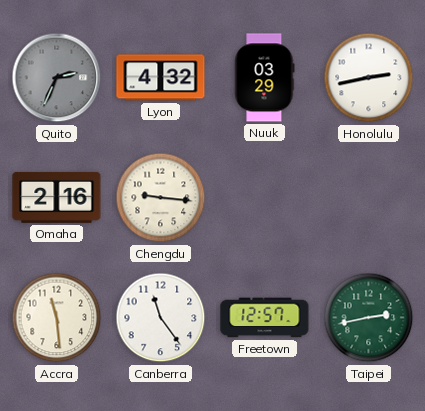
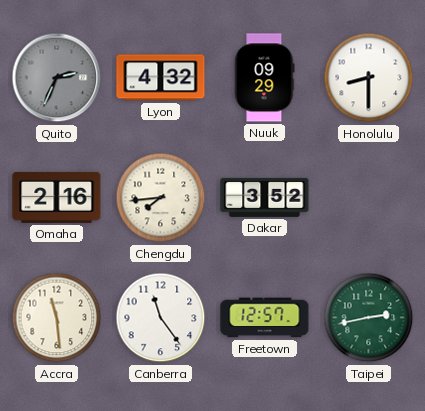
Nuuk: 03:29 -> 09:29 (265, 78)
Honolulu: 2:43 -> 8:30 (369, 78)
Chengdu: 9:16 -> 7:44 (161, 198)
Dakar: none -> 3:52 (265, 197)
